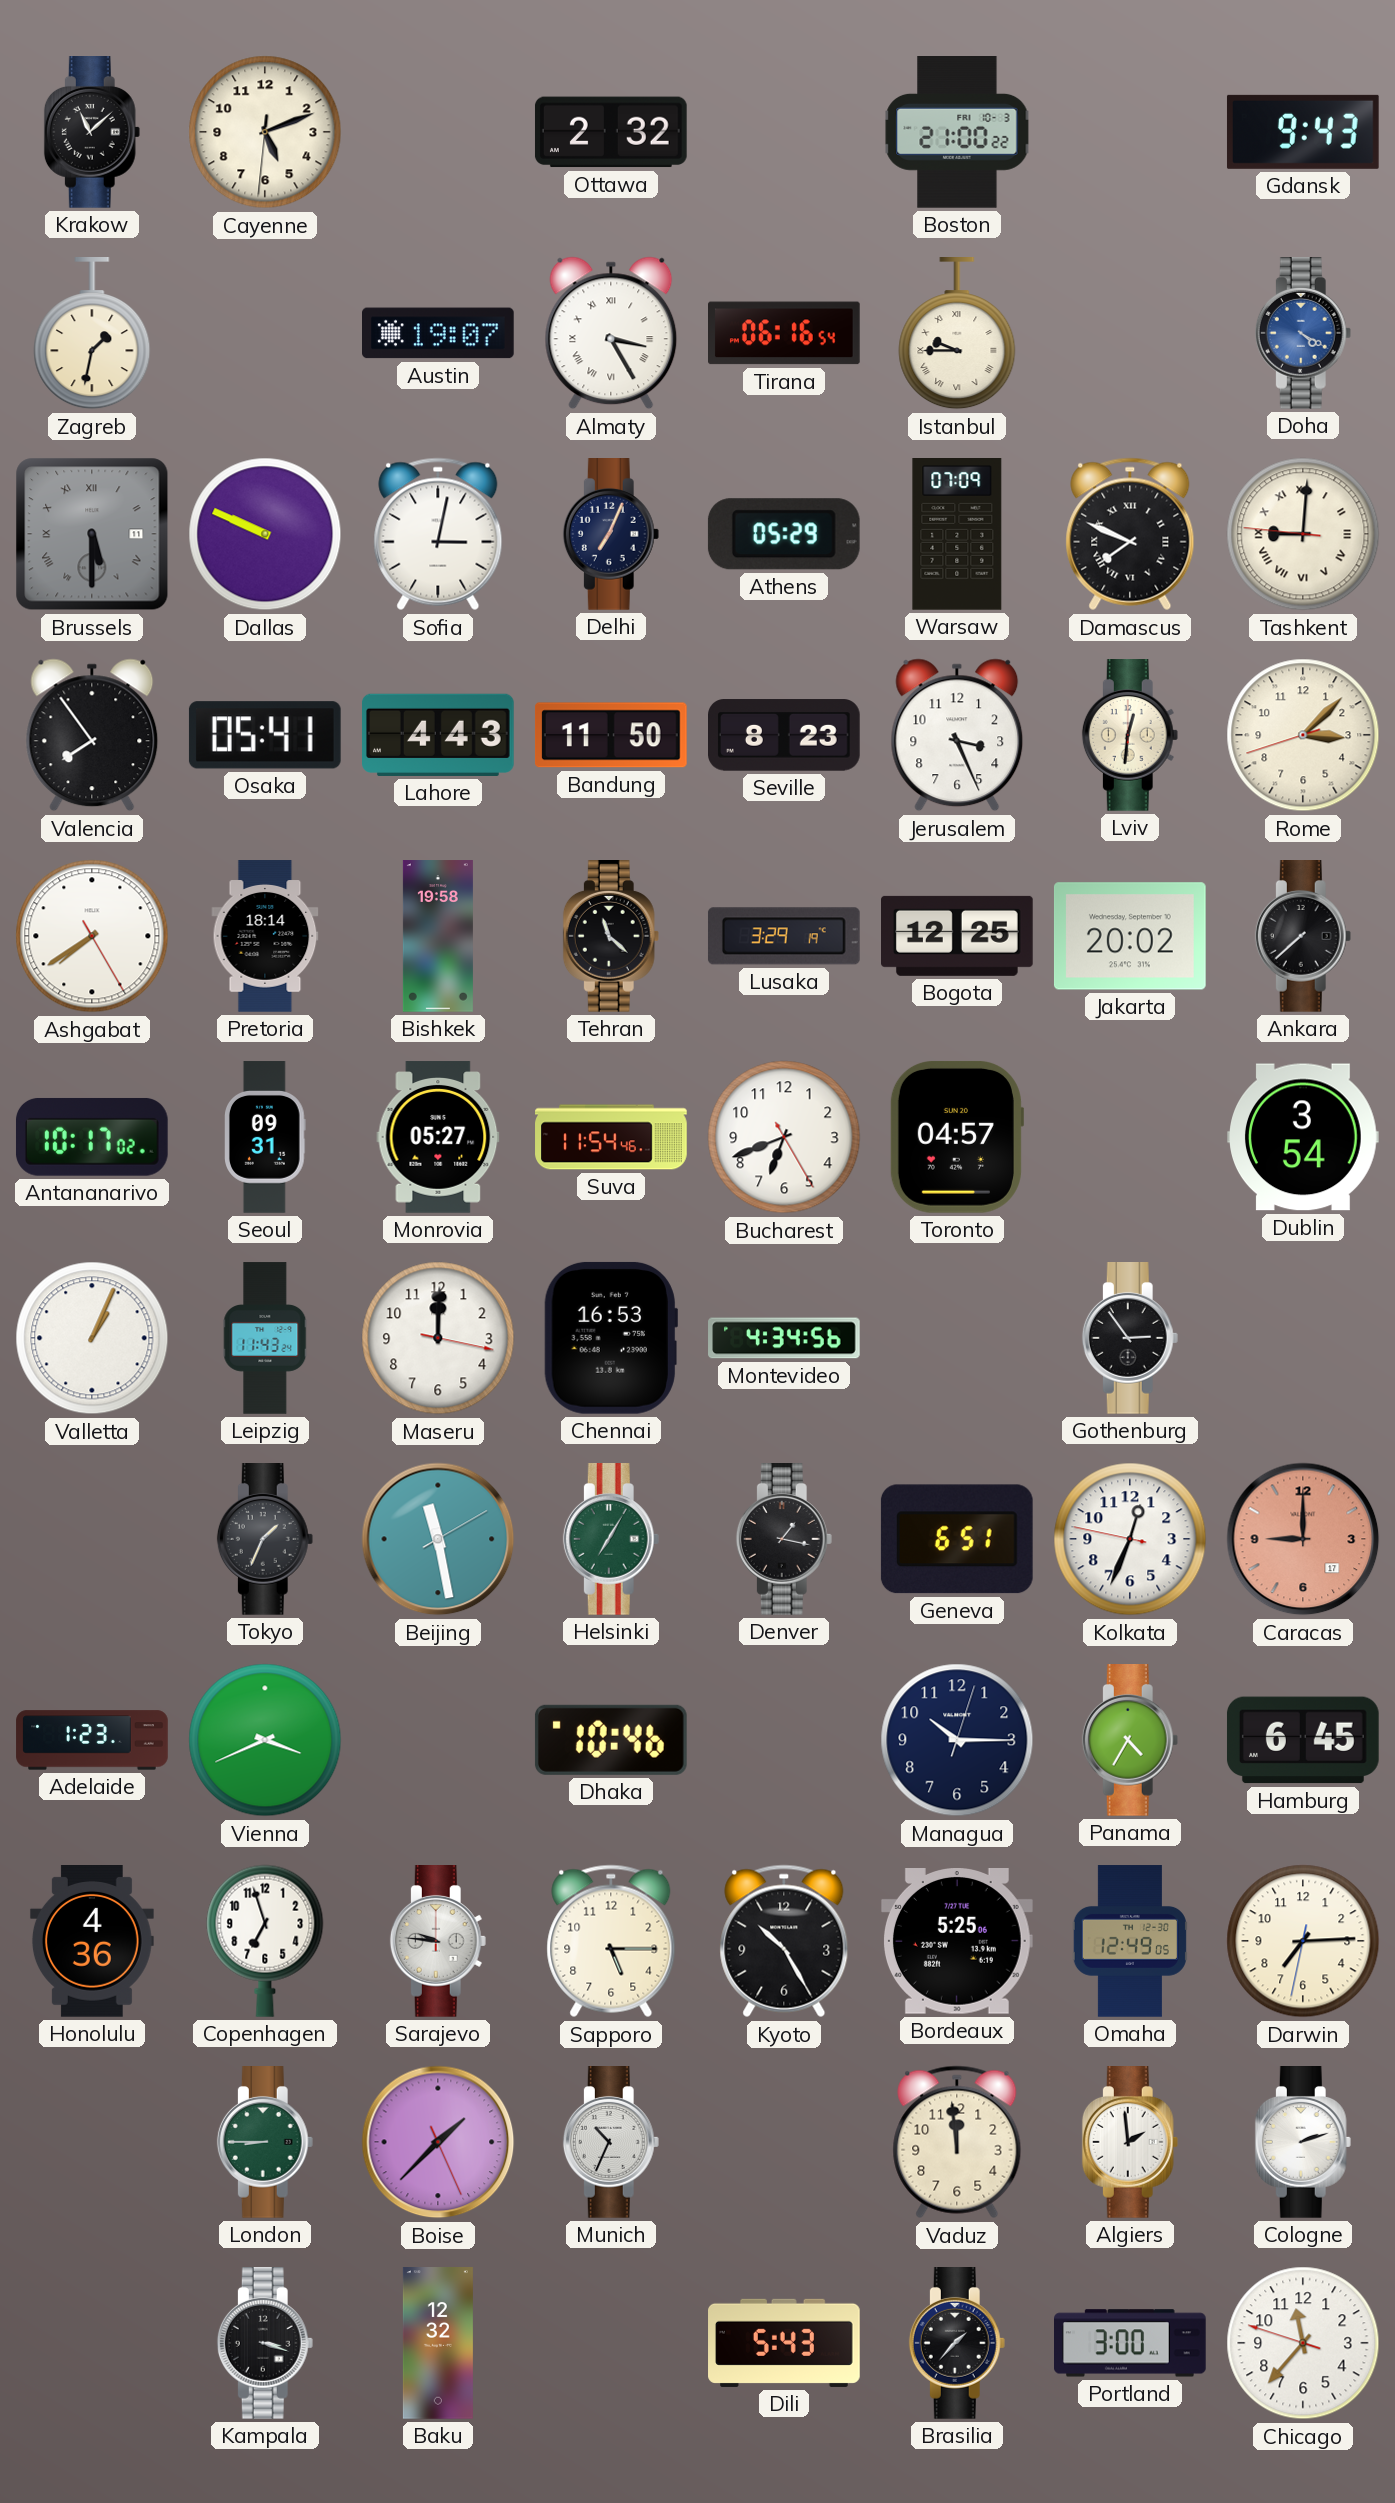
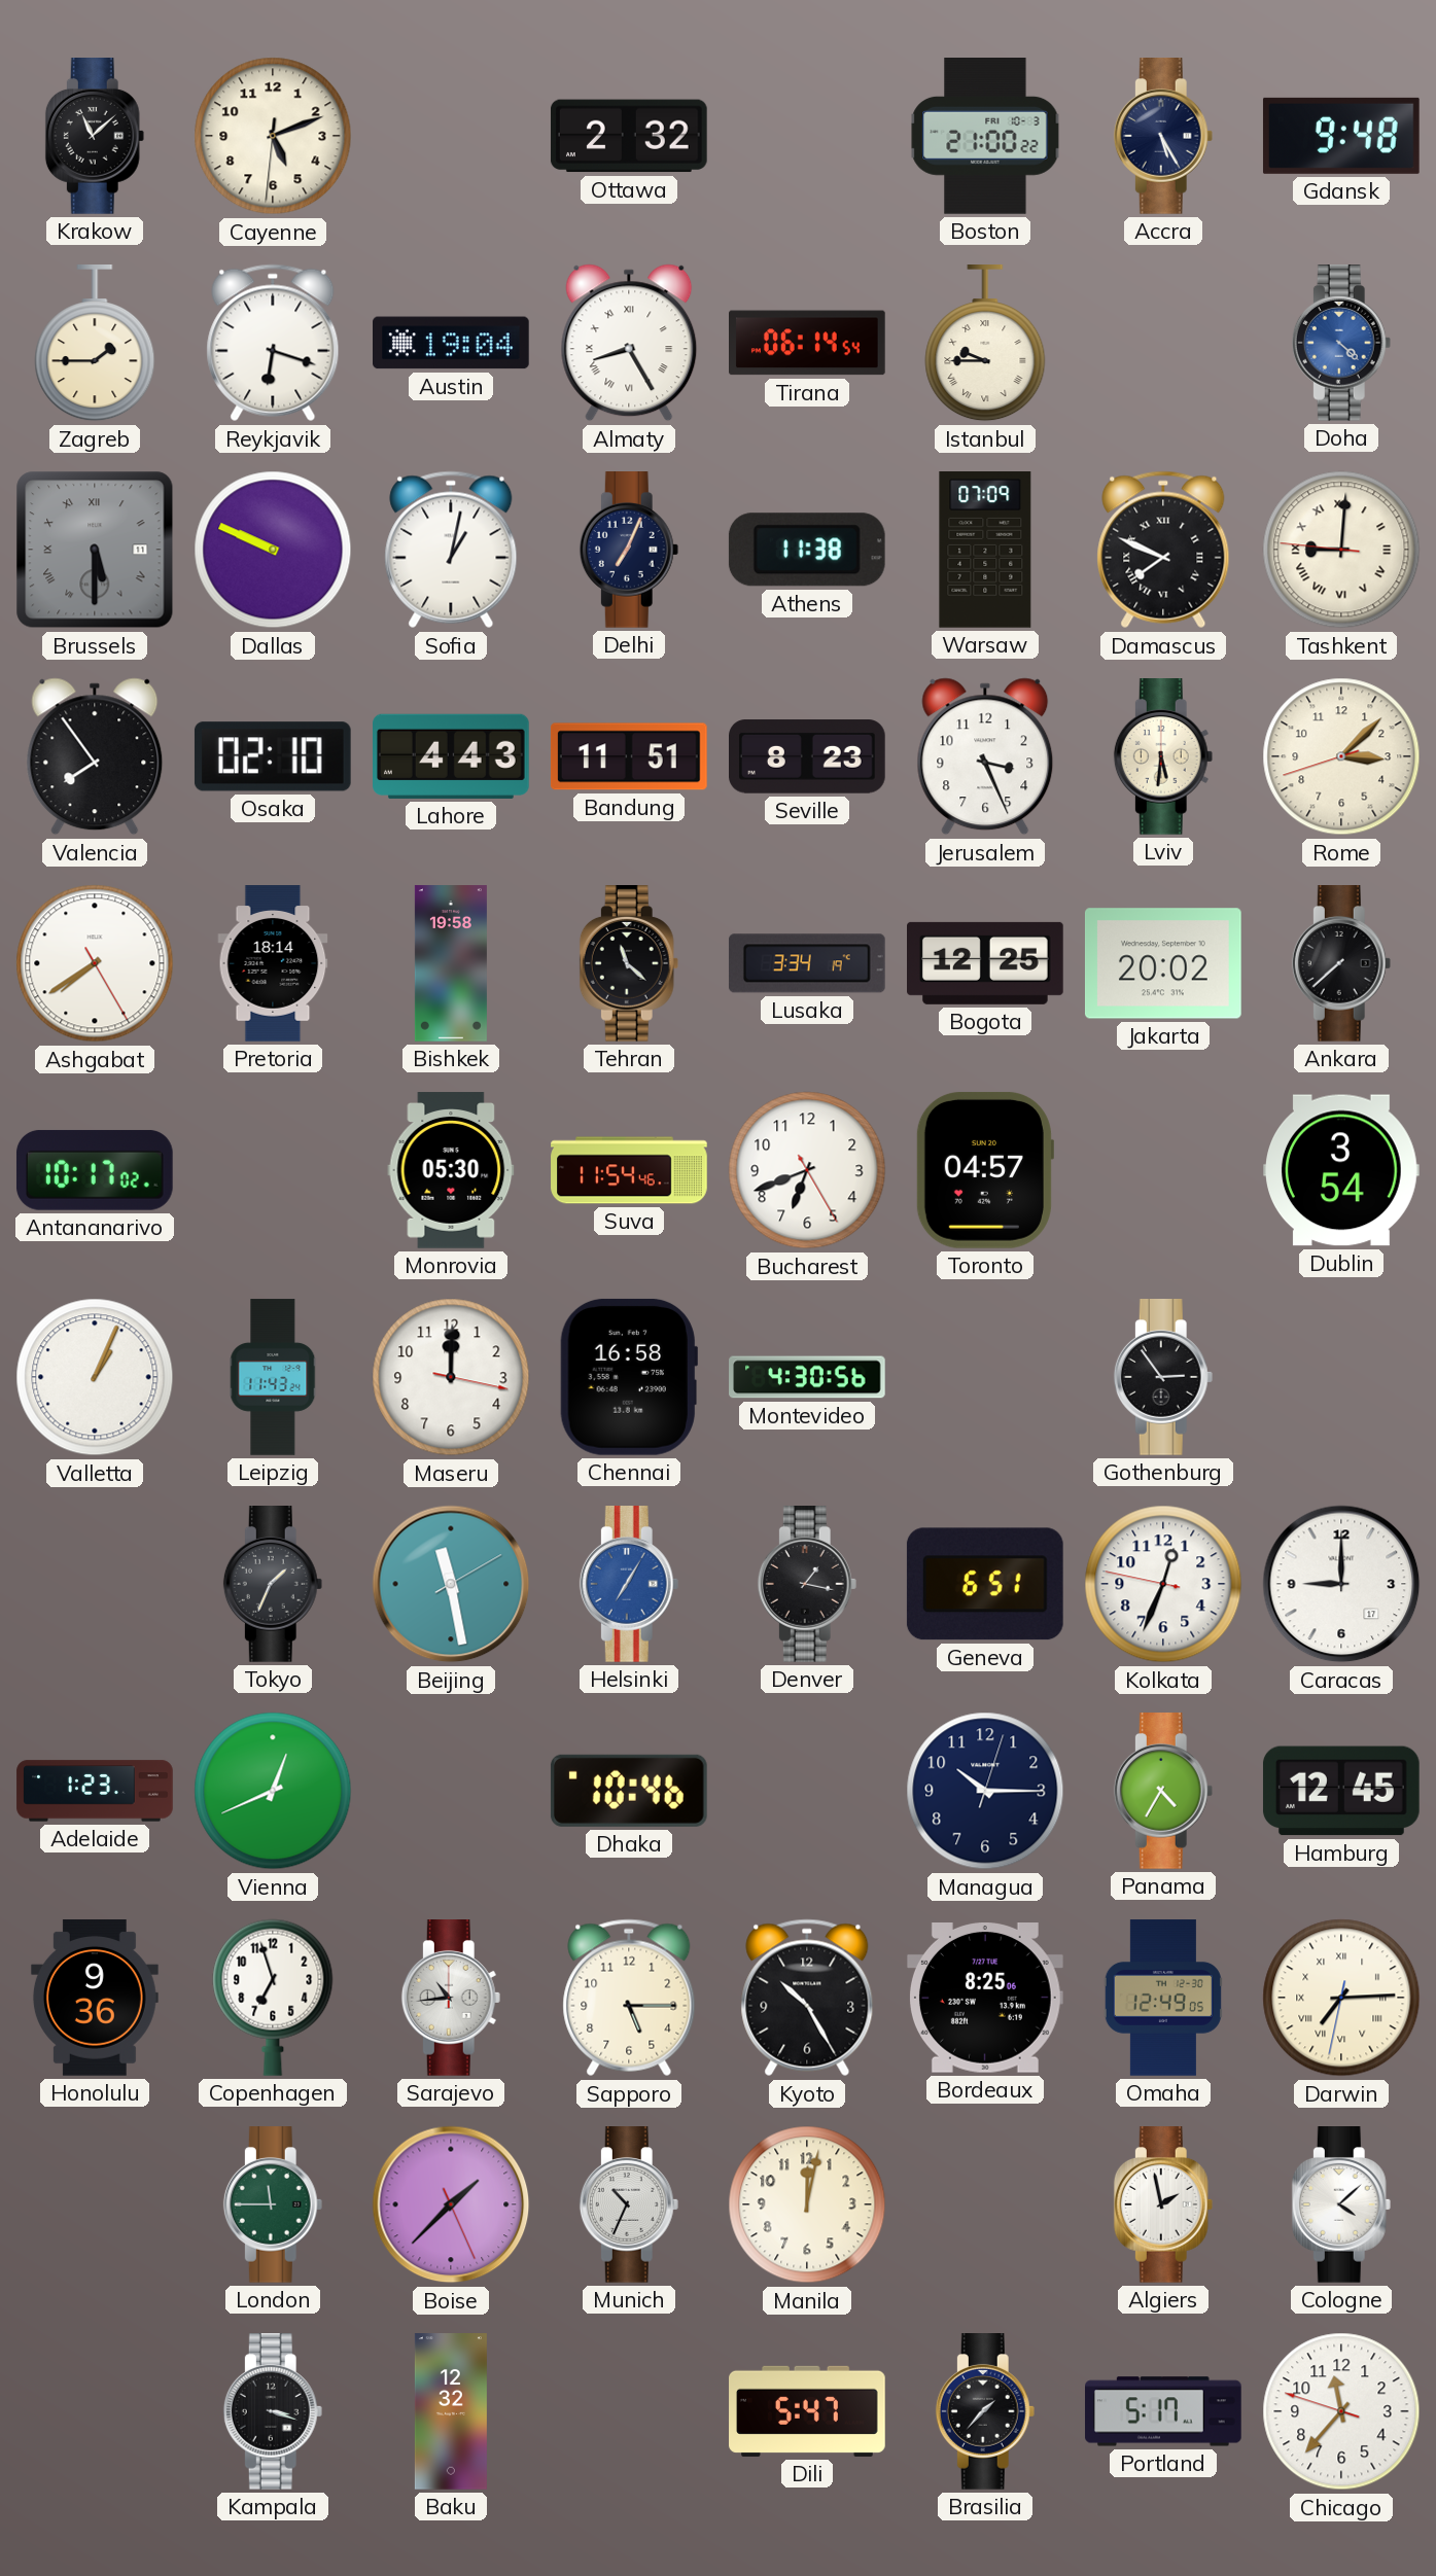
Accra: none -> 5:25 (1163, 137)
Gdansk: 9:43 -> 9:48 (1341, 136)
Zagreb: 1:32 -> 1:45 (95, 344)
Reykjavik: none -> 6:18 (273, 343)
Austin: 19:07 -> 19:04 (452, 343)
Almaty: 3:25 -> 8:25 (629, 343)
Tirana: 06:16 -> 06:14 (808, 343)
Doha: 4:20 -> 4:22 (1341, 344)
Sofia: 3:02 -> 1:02 (451, 550)
Athens: 05:29 -> 11:38 (807, 550)
Osaka: 05:41 -> 02:10 (273, 756)
Bandung: 11:50 -> 11:51 (629, 756)
Lviv: 12:31 -> 5:31 (1163, 757)
Lusaka: 3:29 -> 3:34 (807, 963)
Seoul: 09:31 -> none (266, 1137)
Monrovia: 05:27 -> 05:30 (451, 1170)
Chennai: 16:53 -> 16:58 (629, 1377)
Montevideo: 4:34 -> 4:30 (807, 1377)
Helsinki dial: green -> blue (629, 1585)
Caracas dial: salmon -> white (1341, 1584)
Vienna: 3:41 -> 12:41 (273, 1791)
Hamburg: 6:45 -> 12:45 (1341, 1791)
Honolulu: 4:36 -> 9:36 (95, 1999)
Sarajevo: 9:46 -> 10:44 (451, 1999)
Bordeaux: 5:25 -> 8:25 (985, 1999)
Darwin numerals: Arabic -> Roman (1341, 1998)
London: 8:45 -> 11:45 (273, 2206)
Manila: none -> 12:02 (807, 2204)
Vaduz: 11:59 -> none (957, 2142)
Algiers: 1:59 -> 1:58 (1163, 2206)
Cologne: 2:12 -> 4:08 (1341, 2206)
Dili: 5:43 -> 5:47 (807, 2411)
Portland: 3:00 -> 5:17 (1164, 2411)
